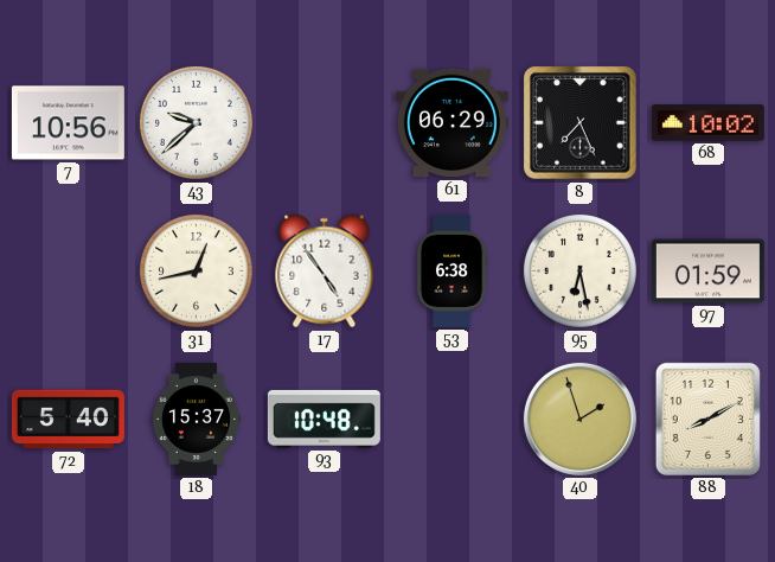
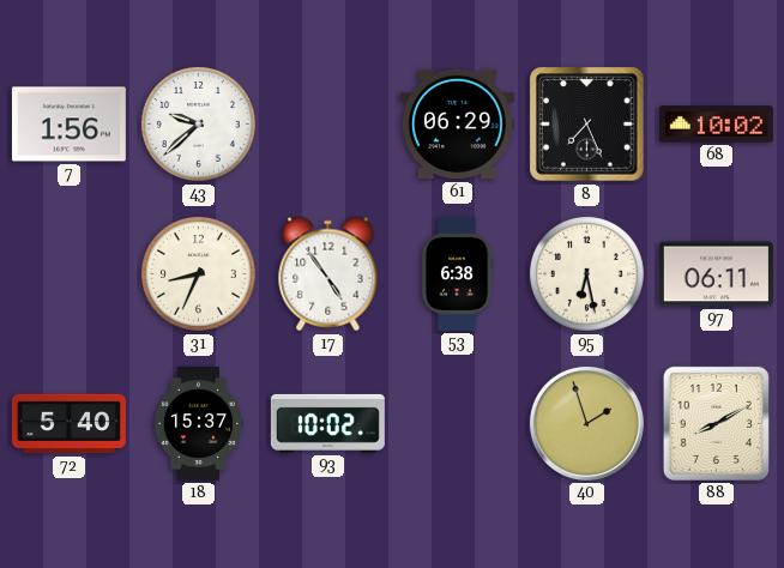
7: 10:56 -> 1:56 (68, 125)
31: 12:43 -> 8:34 (198, 273)
97: 01:59 -> 06:11 (716, 274)
93: 10:48 -> 10:02 (327, 423)
